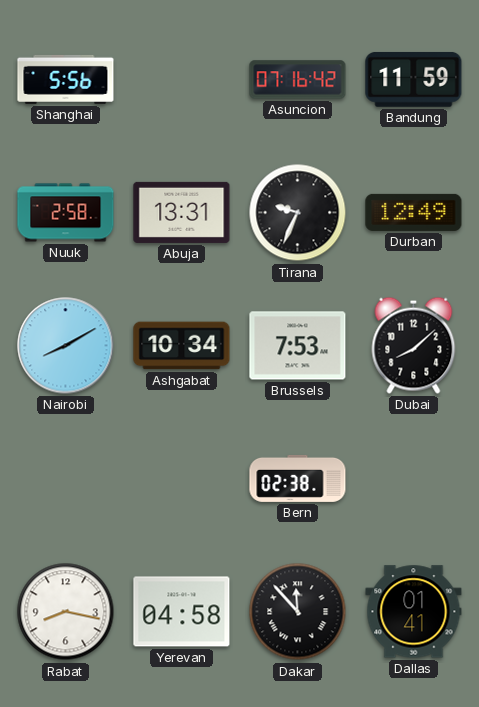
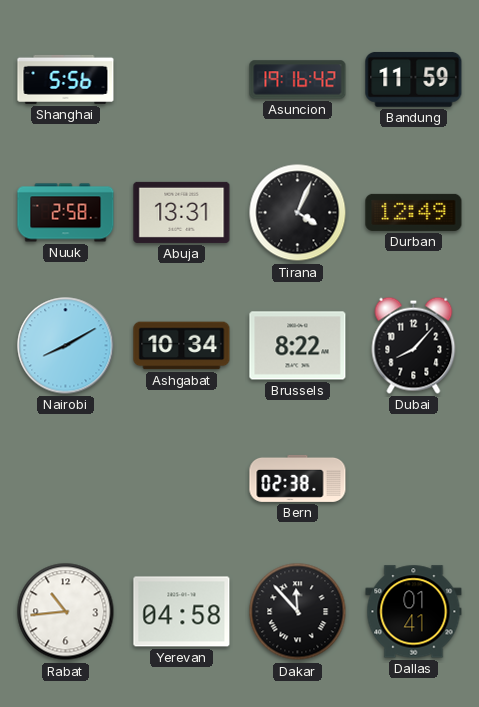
Asuncion: 07:16 -> 19:16 (298, 80)
Tirana: 9:34 -> 4:04 (298, 213)
Brussels: 7:53 -> 8:22 (298, 346)
Dubai: 8:08 -> 8:07 (414, 345)
Rabat: 8:17 -> 10:44 (66, 612)
